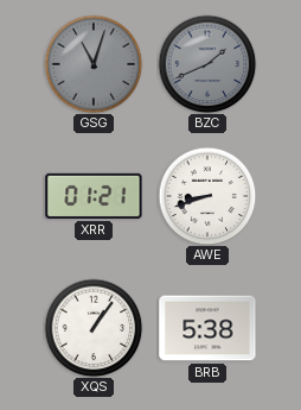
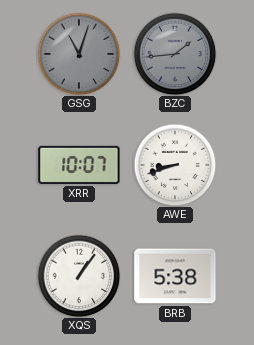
BZC: 1:41 -> 1:44 (175, 54)
XRR: 01:21 -> 10:07 (79, 165)
